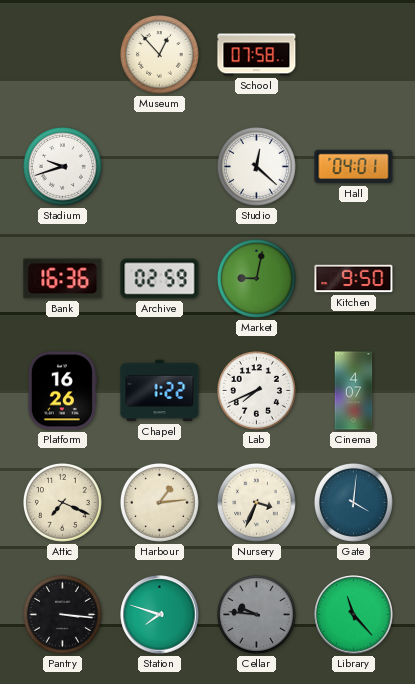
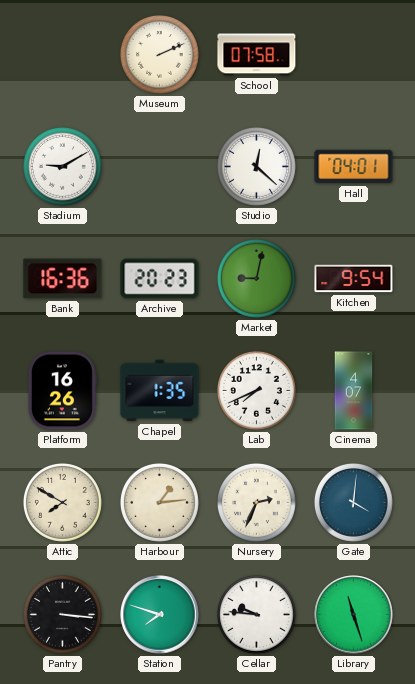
Museum: 12:53 -> 2:11 (159, 54)
Stadium: 9:42 -> 9:10 (62, 166)
Archive: 02:59 -> 20:23 (160, 279)
Kitchen: 9:50 -> 9:54 (354, 279)
Chapel: 1:22 -> 1:35 (160, 391)
Attic: 7:19 -> 7:50 (62, 502)
Nursery: 3:34 -> 2:34 (256, 502)
Cellar dial: grey -> white (256, 614)
Library: 11:23 -> 11:27 (354, 615)
